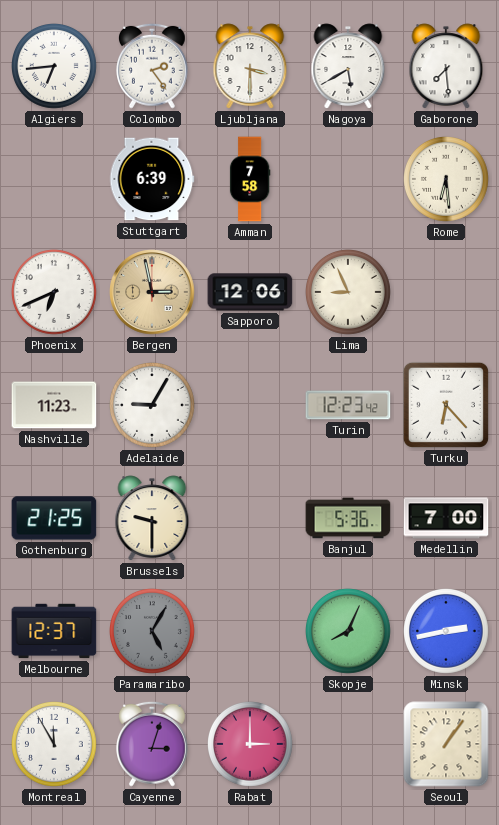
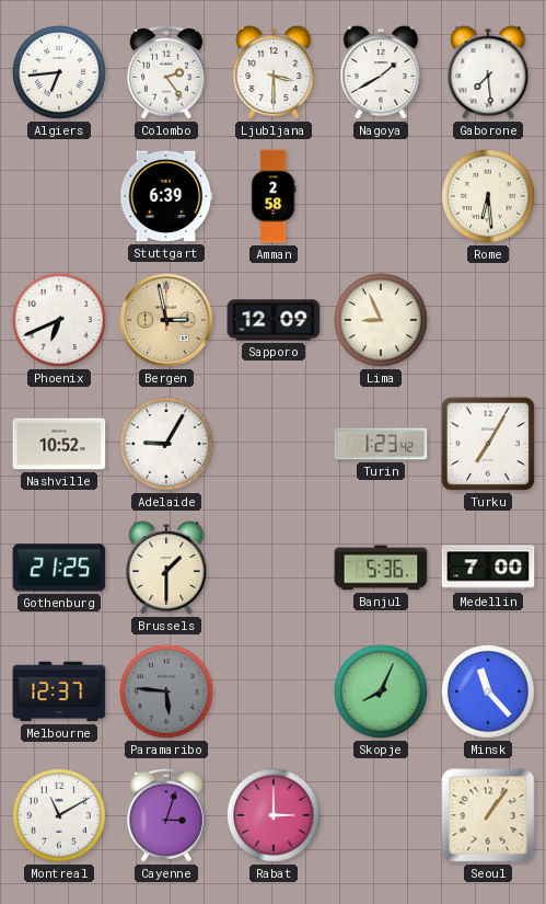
Nagoya: 5:40 -> 1:40 (381, 72)
Amman: 7:58 -> 2:58 (274, 196)
Sapporo: 12:06 -> 12:09 (274, 320)
Nashville: 11:23 -> 10:52 (59, 444)
Turin: 12:23 -> 1:23 (381, 444)
Turku: 6:23 -> 7:05 (488, 444)
Brussels: 9:30 -> 1:30 (166, 568)
Paramaribo: 5:05 -> 5:46 (167, 693)
Minsk: 2:43 -> 11:23 (489, 693)
Montreal: 11:55 -> 11:10 (60, 816)
